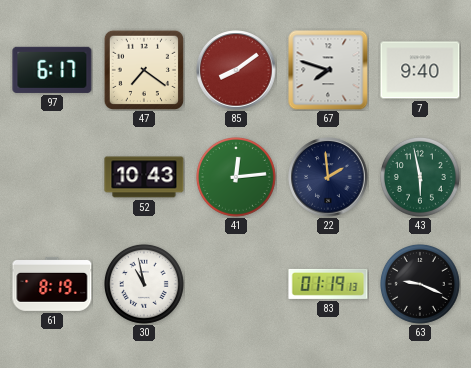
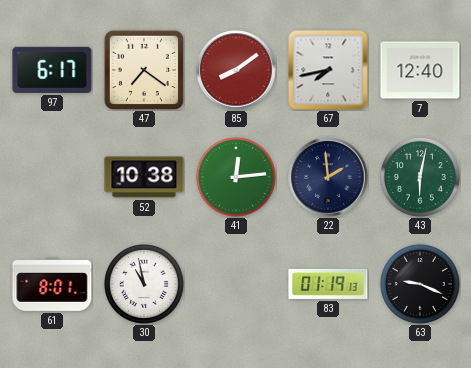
67: 7:48 -> 7:43 (328, 70)
7: 9:40 -> 12:40 (420, 70)
52: 10:43 -> 10:38 (144, 177)
43: 5:58 -> 6:02 (420, 177)
61: 8:19 -> 8:01 (52, 284)
